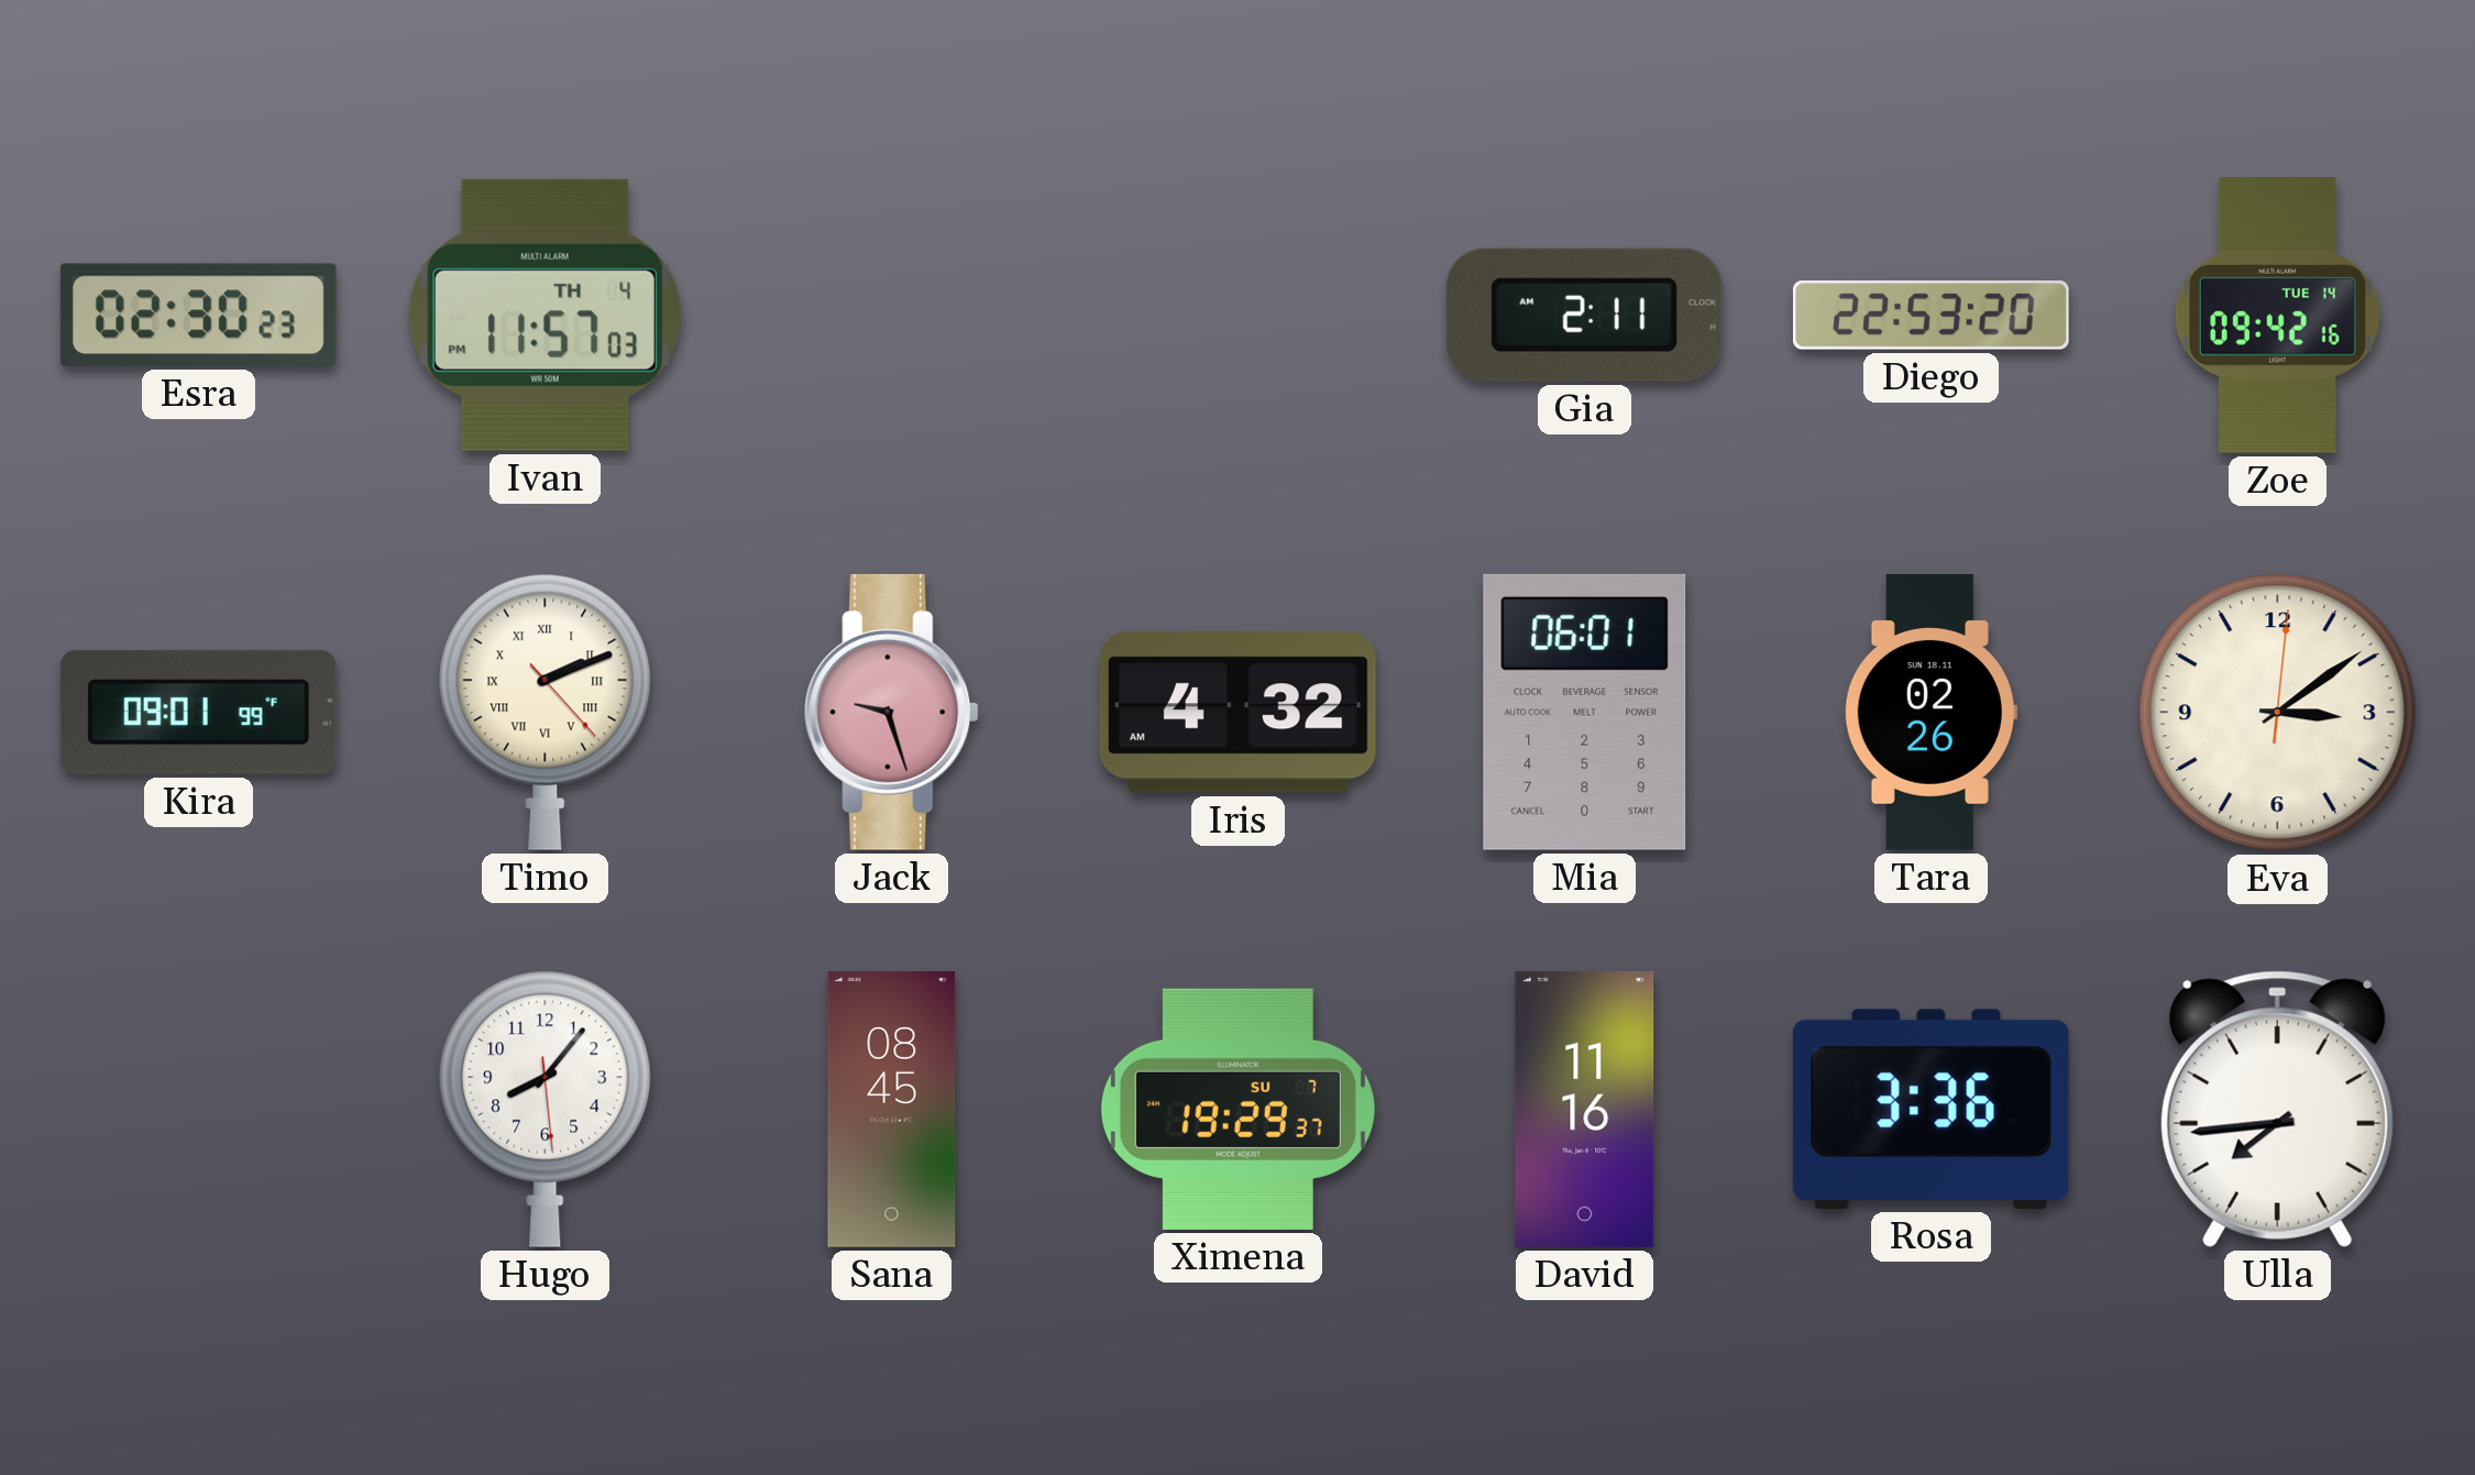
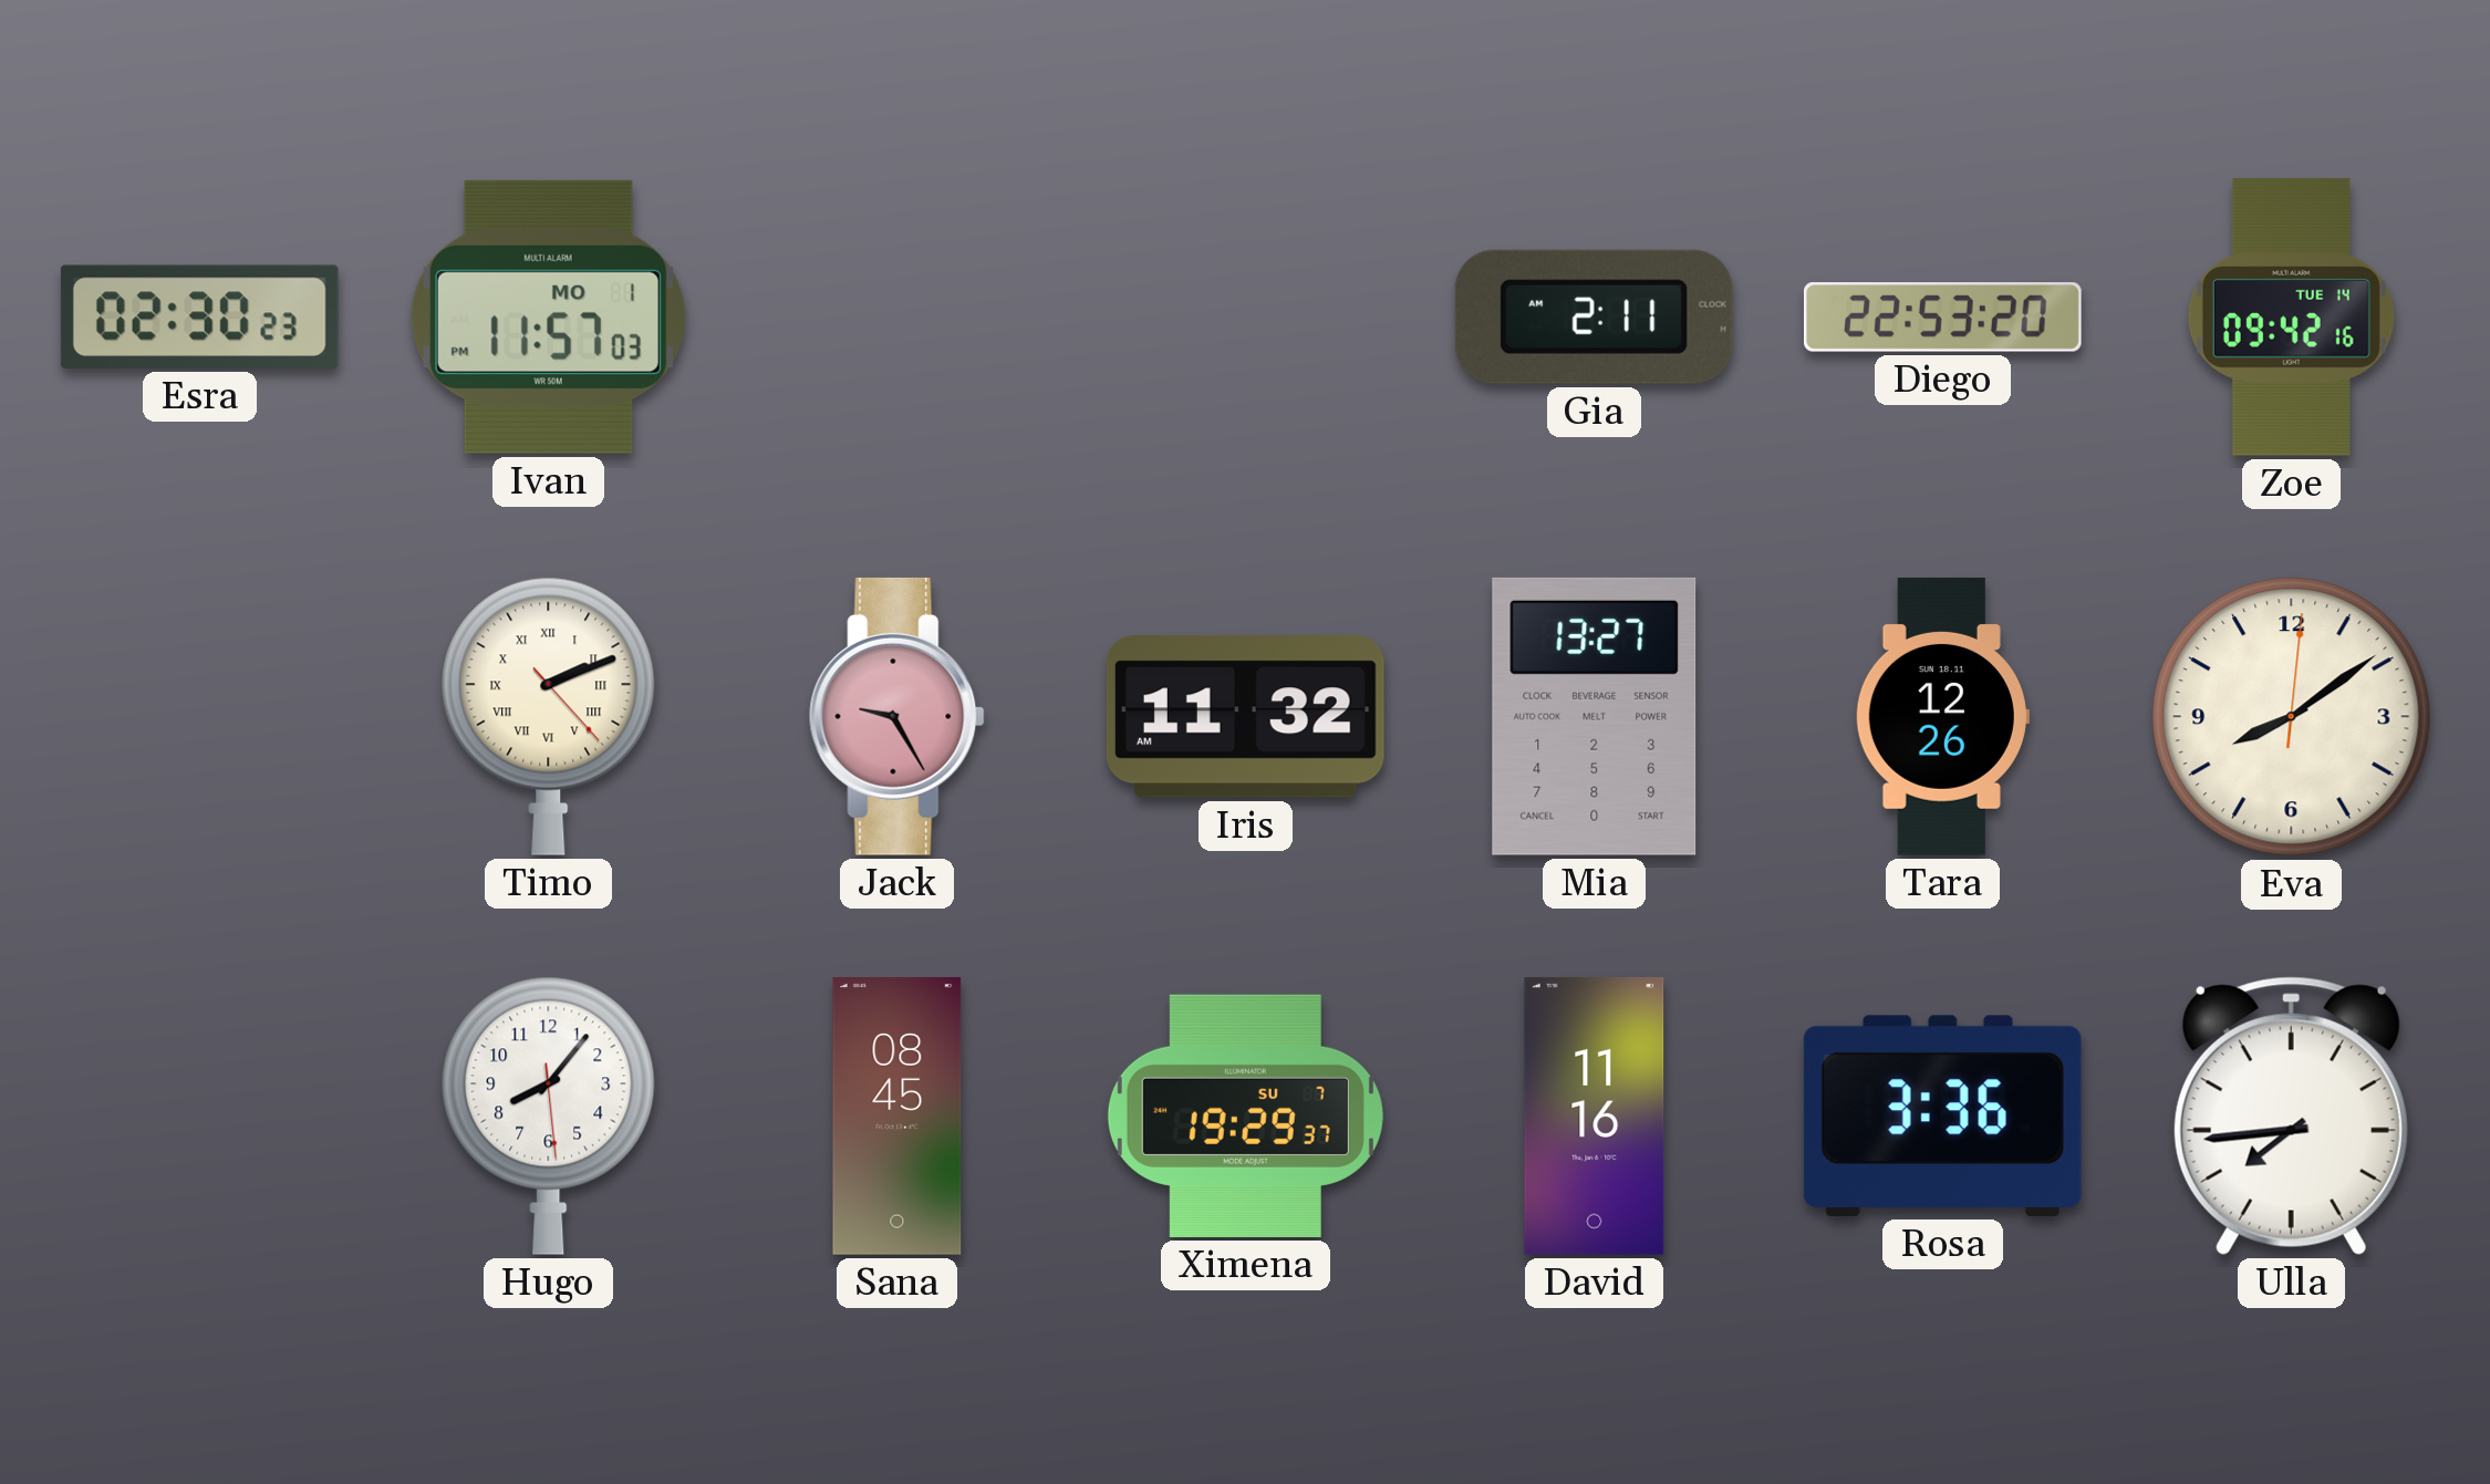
Ivan date: TH 4 -> MO 1 (548, 316)
Kira: 09:01 -> none (198, 713)
Jack: 9:27 -> 9:25 (898, 716)
Iris: 4:32 -> 11:32 (1245, 717)
Mia: 06:01 -> 13:27 (1595, 716)
Tara: 02:26 -> 12:26 (1942, 717)
Eva: 3:09 -> 8:09 (2292, 717)
